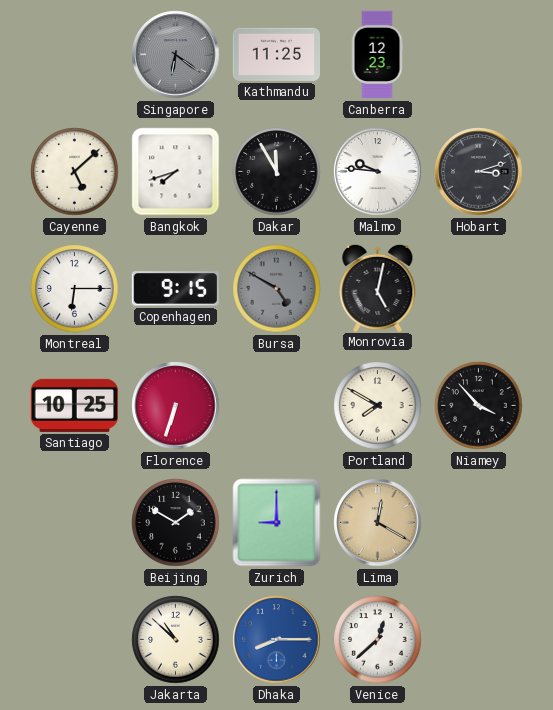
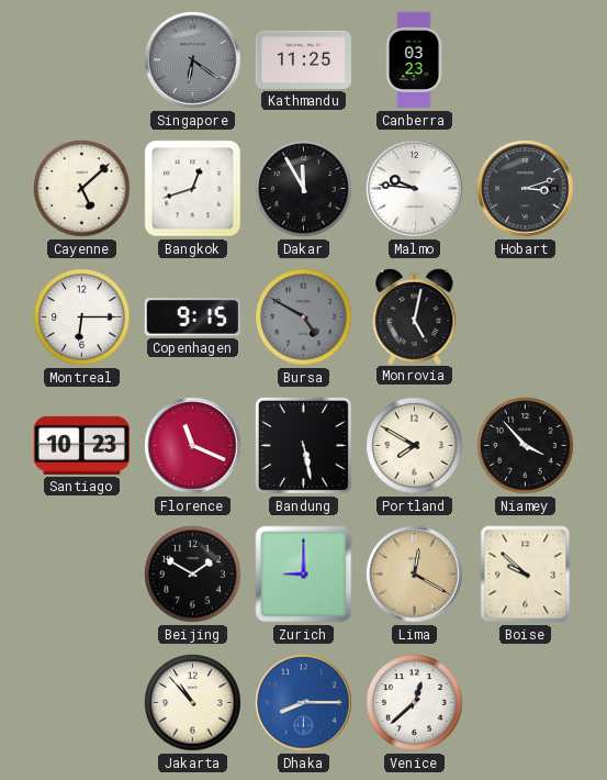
Canberra: 12:23 -> 03:23 (414, 60)
Bangkok: 7:42 -> 12:42 (193, 189)
Santiago: 10:25 -> 10:23 (81, 445)
Florence: 6:33 -> 11:19 (193, 446)
Bandung: none -> 5:28 (303, 445)
Boise: none -> 9:52 (526, 575)
Jakarta: 10:52 -> 10:53 (193, 703)
